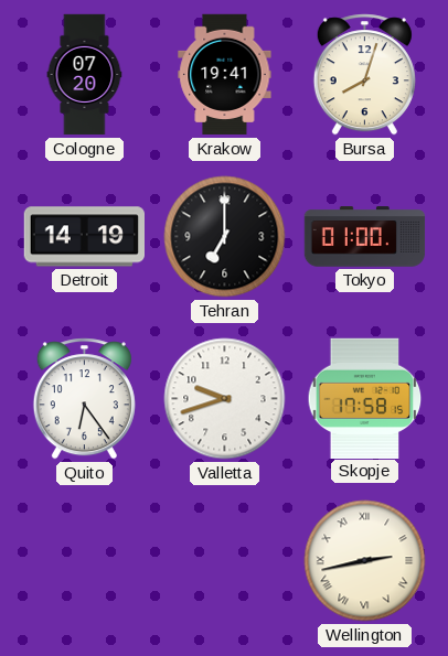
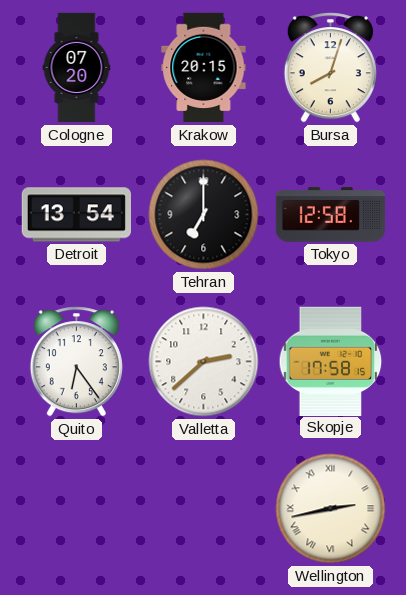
Krakow: 19:41 -> 20:15 (204, 68)
Detroit: 14:19 -> 13:54 (76, 215)
Tokyo: 01:00 -> 12:58 (331, 215)
Valletta: 9:42 -> 2:38 (204, 362)
